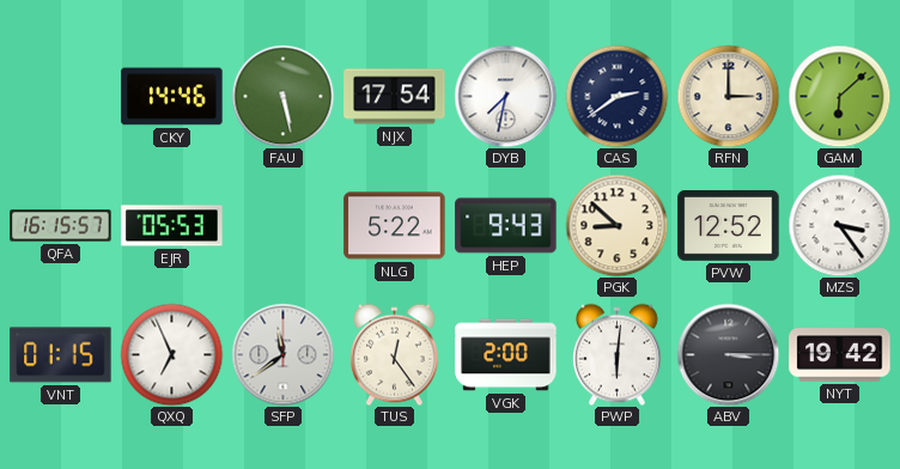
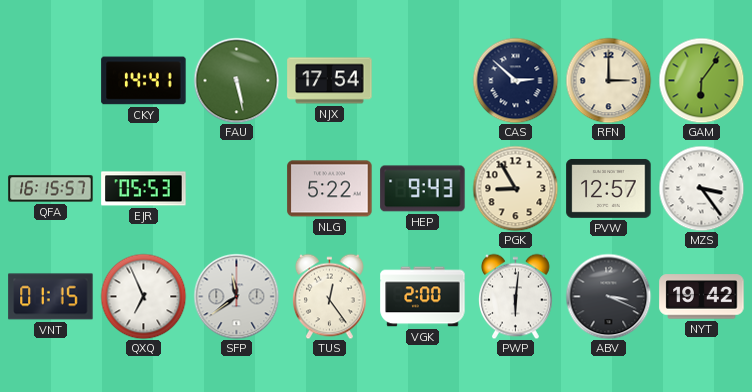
CKY: 14:46 -> 14:41 (144, 81)
DYB: 7:32 -> none (505, 96)
CAS: 2:39 -> 2:52 (515, 80)
GAM: 6:08 -> 6:06 (701, 80)
PGK: 8:52 -> 8:55 (515, 188)
PVW: 12:52 -> 12:57 (609, 188)
ABV: 3:15 -> 3:19 (608, 296)
